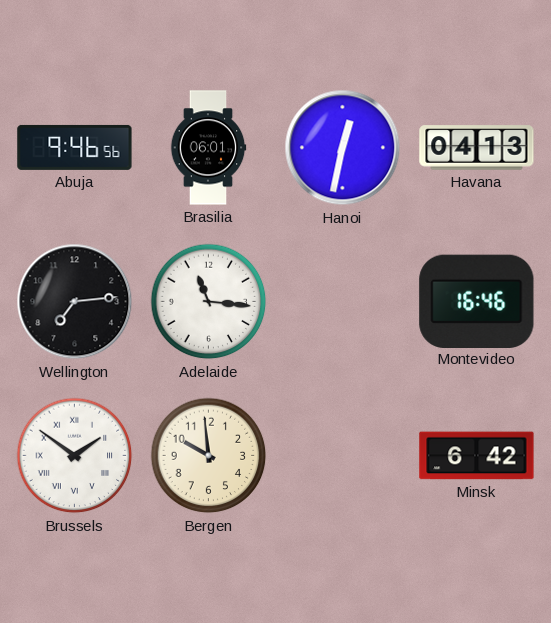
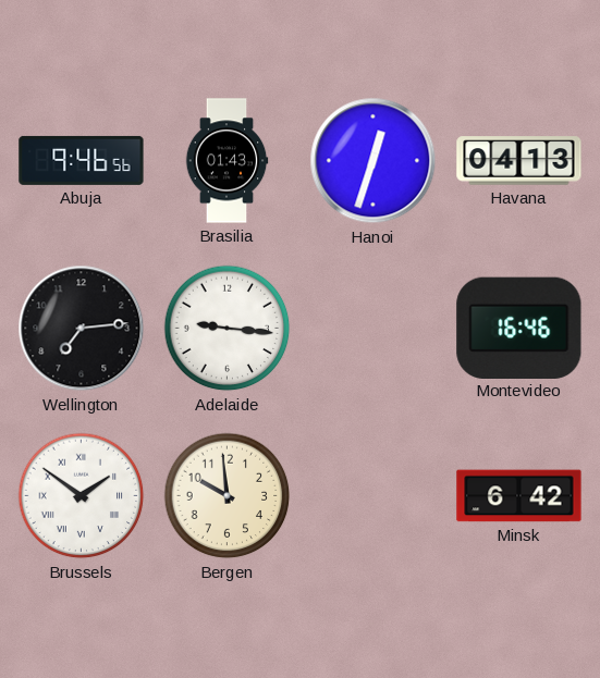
Brasilia: 06:01 -> 01:43 (226, 161)
Hanoi: 12:32 -> 12:33 (374, 161)
Adelaide: 11:16 -> 9:16 (228, 329)
